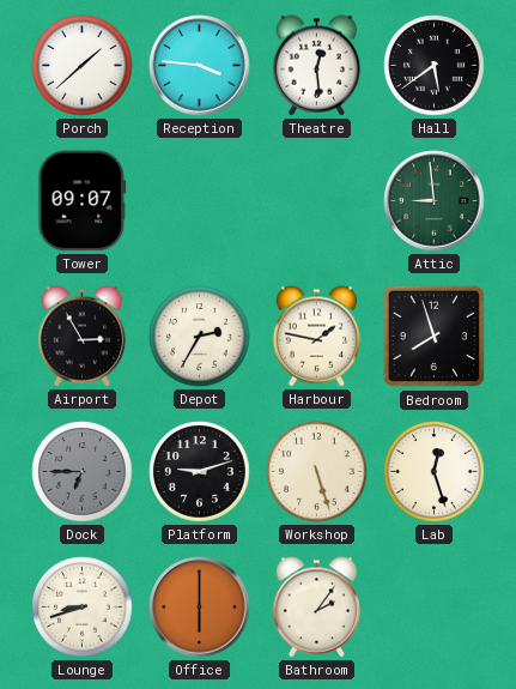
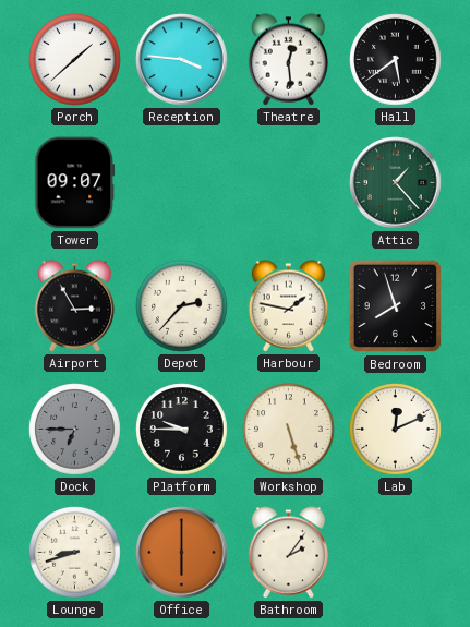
Attic: 8:59 -> 1:23 (396, 183)
Depot: 2:35 -> 2:37 (182, 306)
Platform: 9:12 -> 9:45 (182, 430)
Lab: 12:27 -> 12:11 (396, 430)
